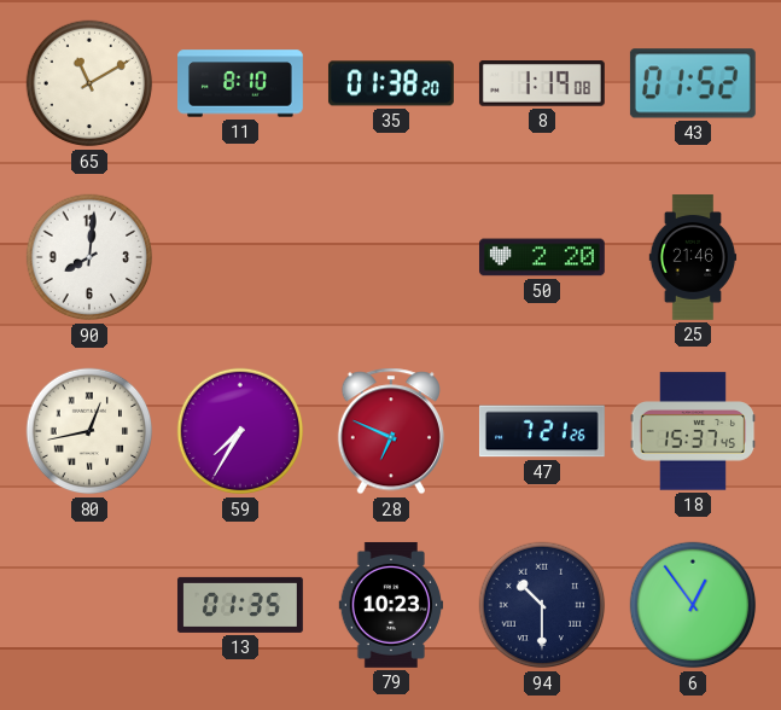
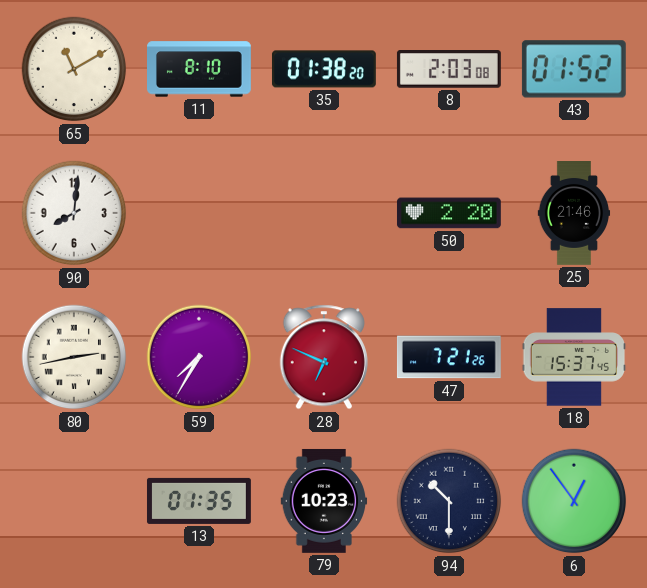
8: 1:19 -> 2:03 (449, 70)
80: 12:43 -> 2:43 (74, 357)
